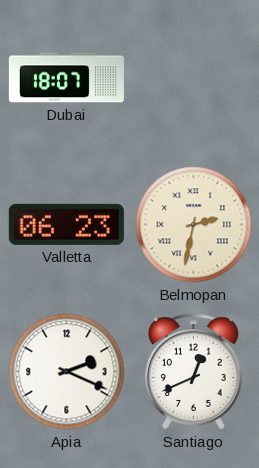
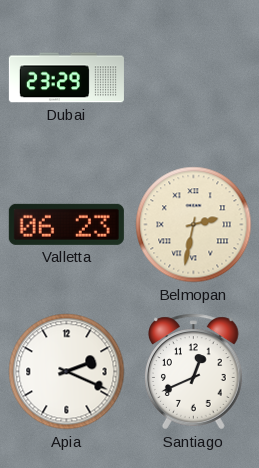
Dubai: 18:07 -> 23:29 (66, 78)
